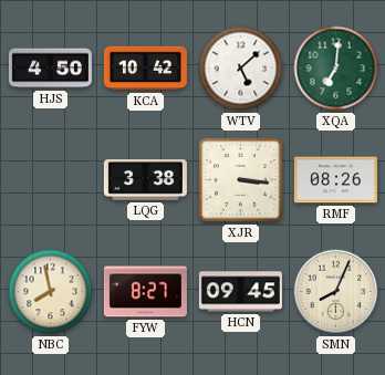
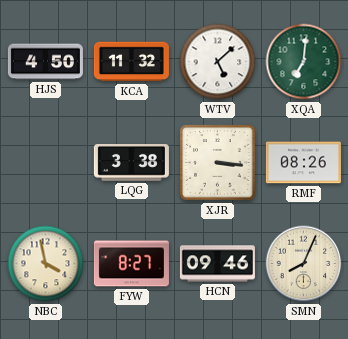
KCA: 10:42 -> 11:32 (131, 62)
NBC: 7:58 -> 3:58 (46, 264)
HCN: 09:45 -> 09:46 (217, 264)
